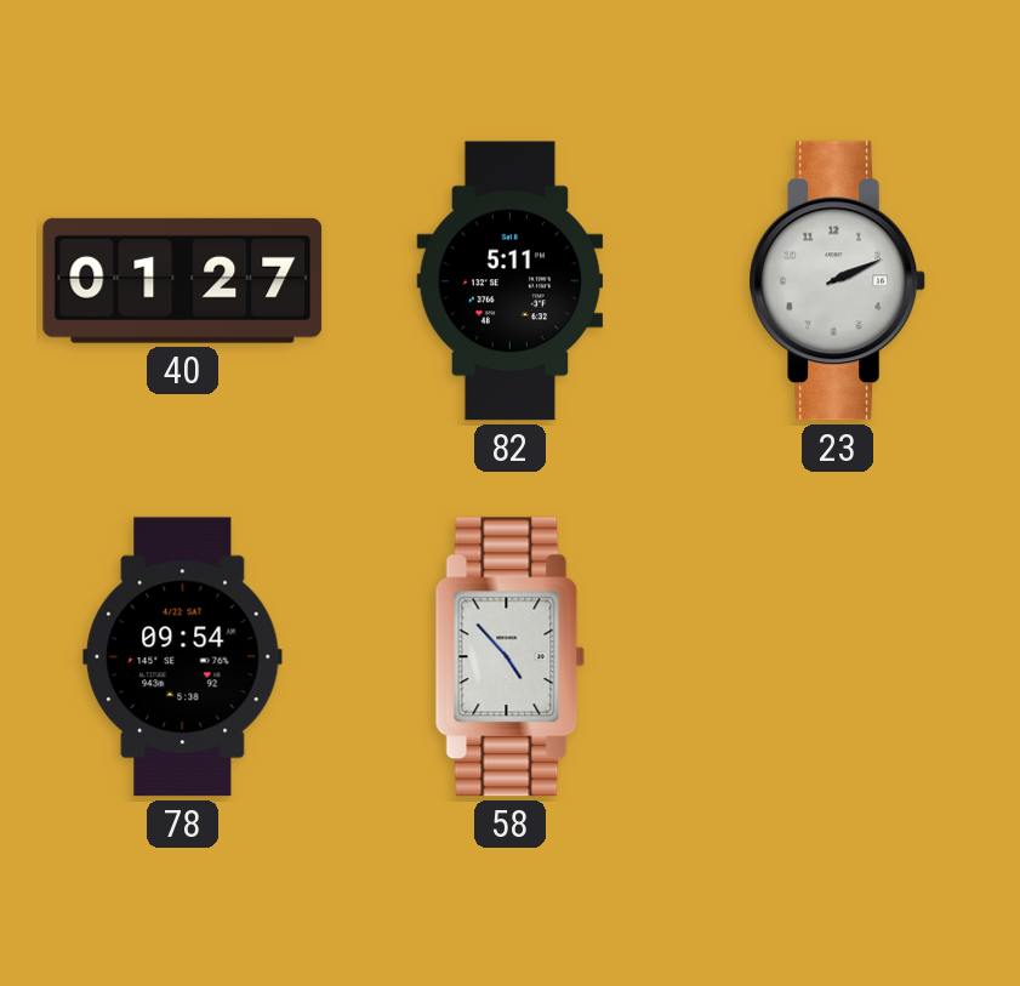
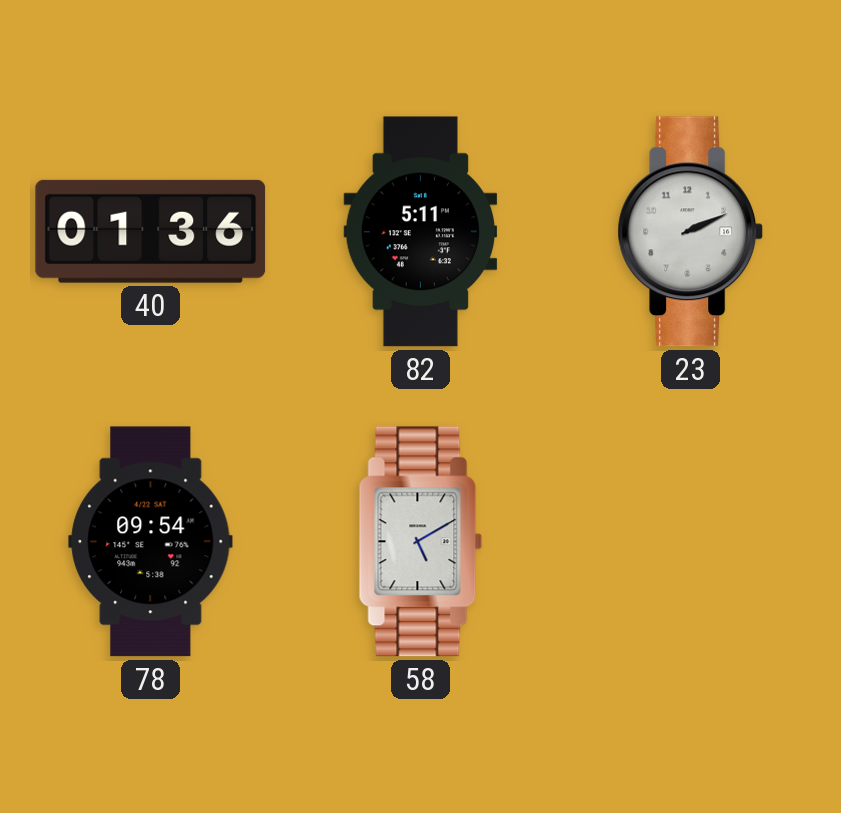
40: 01:27 -> 01:36 (151, 231)
58: 4:53 -> 5:10 (421, 542)
